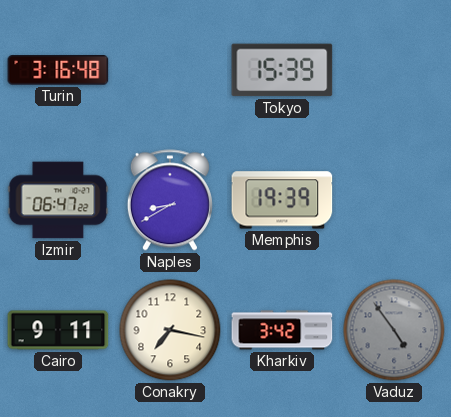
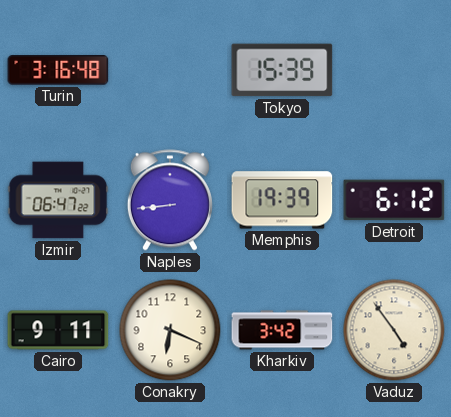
Naples: 8:40 -> 8:44 (170, 200)
Detroit: none -> 6:12 (394, 200)
Conakry: 7:17 -> 6:19 (170, 330)
Vaduz dial: grey -> cream (394, 330)
